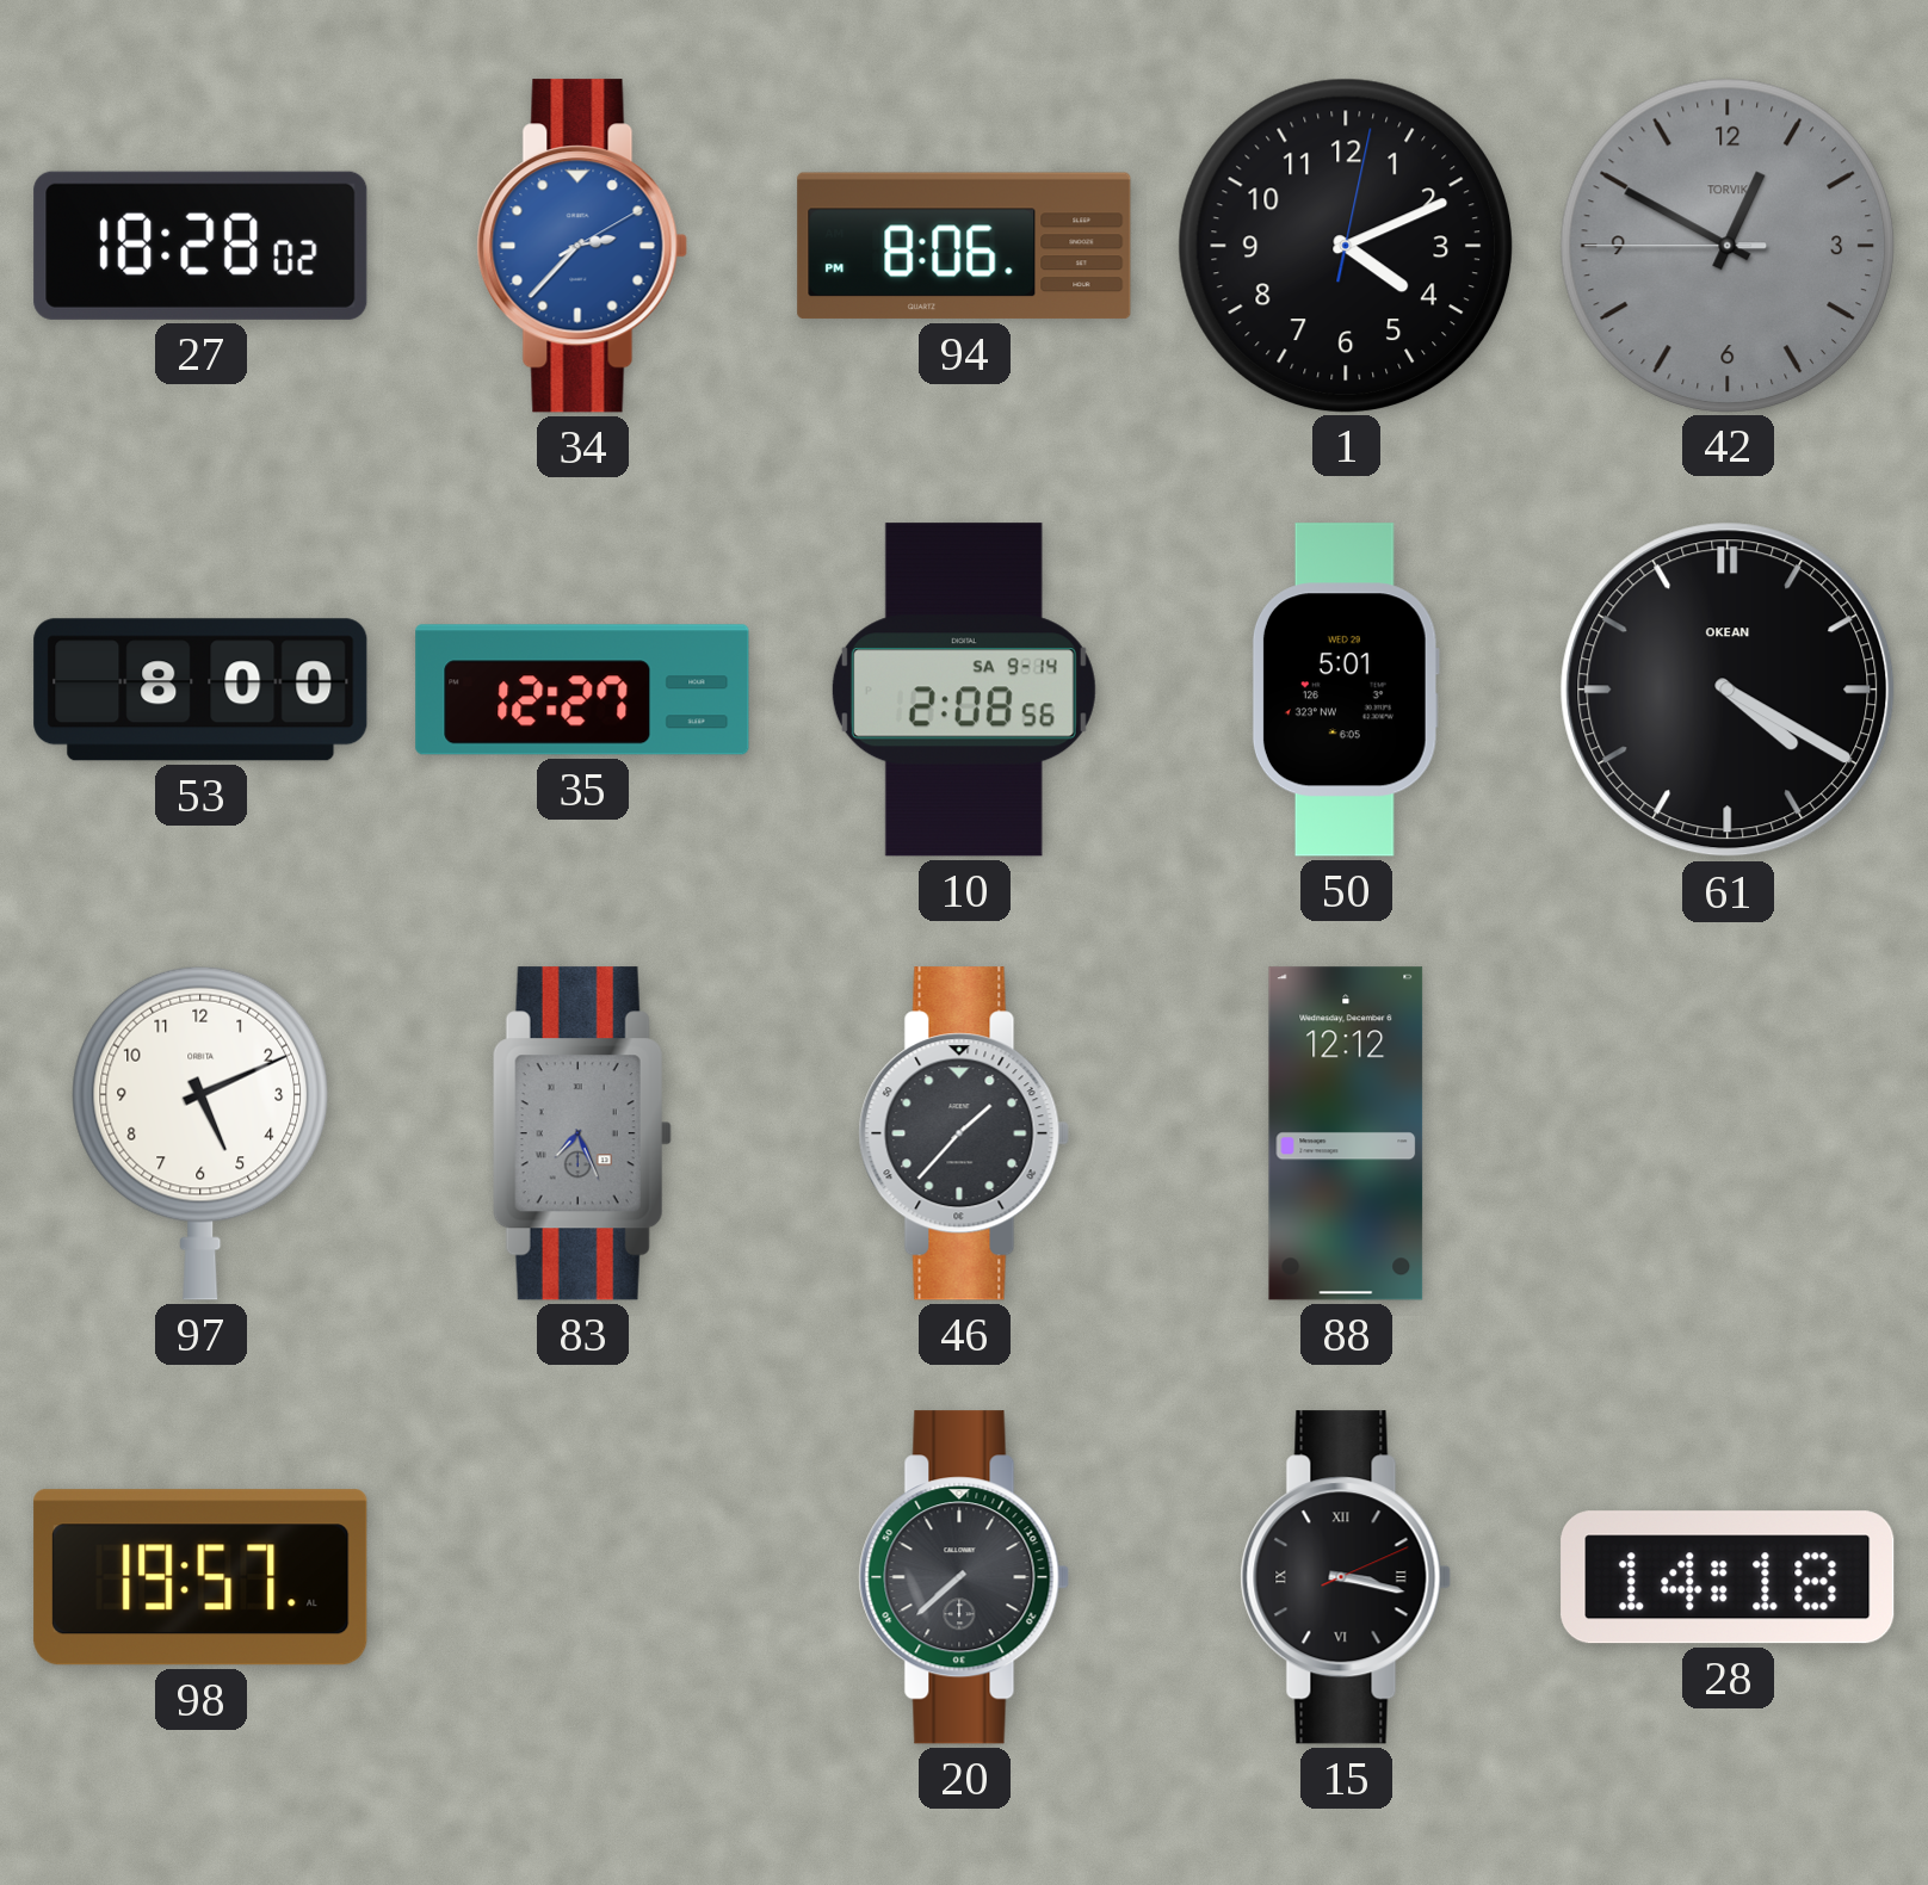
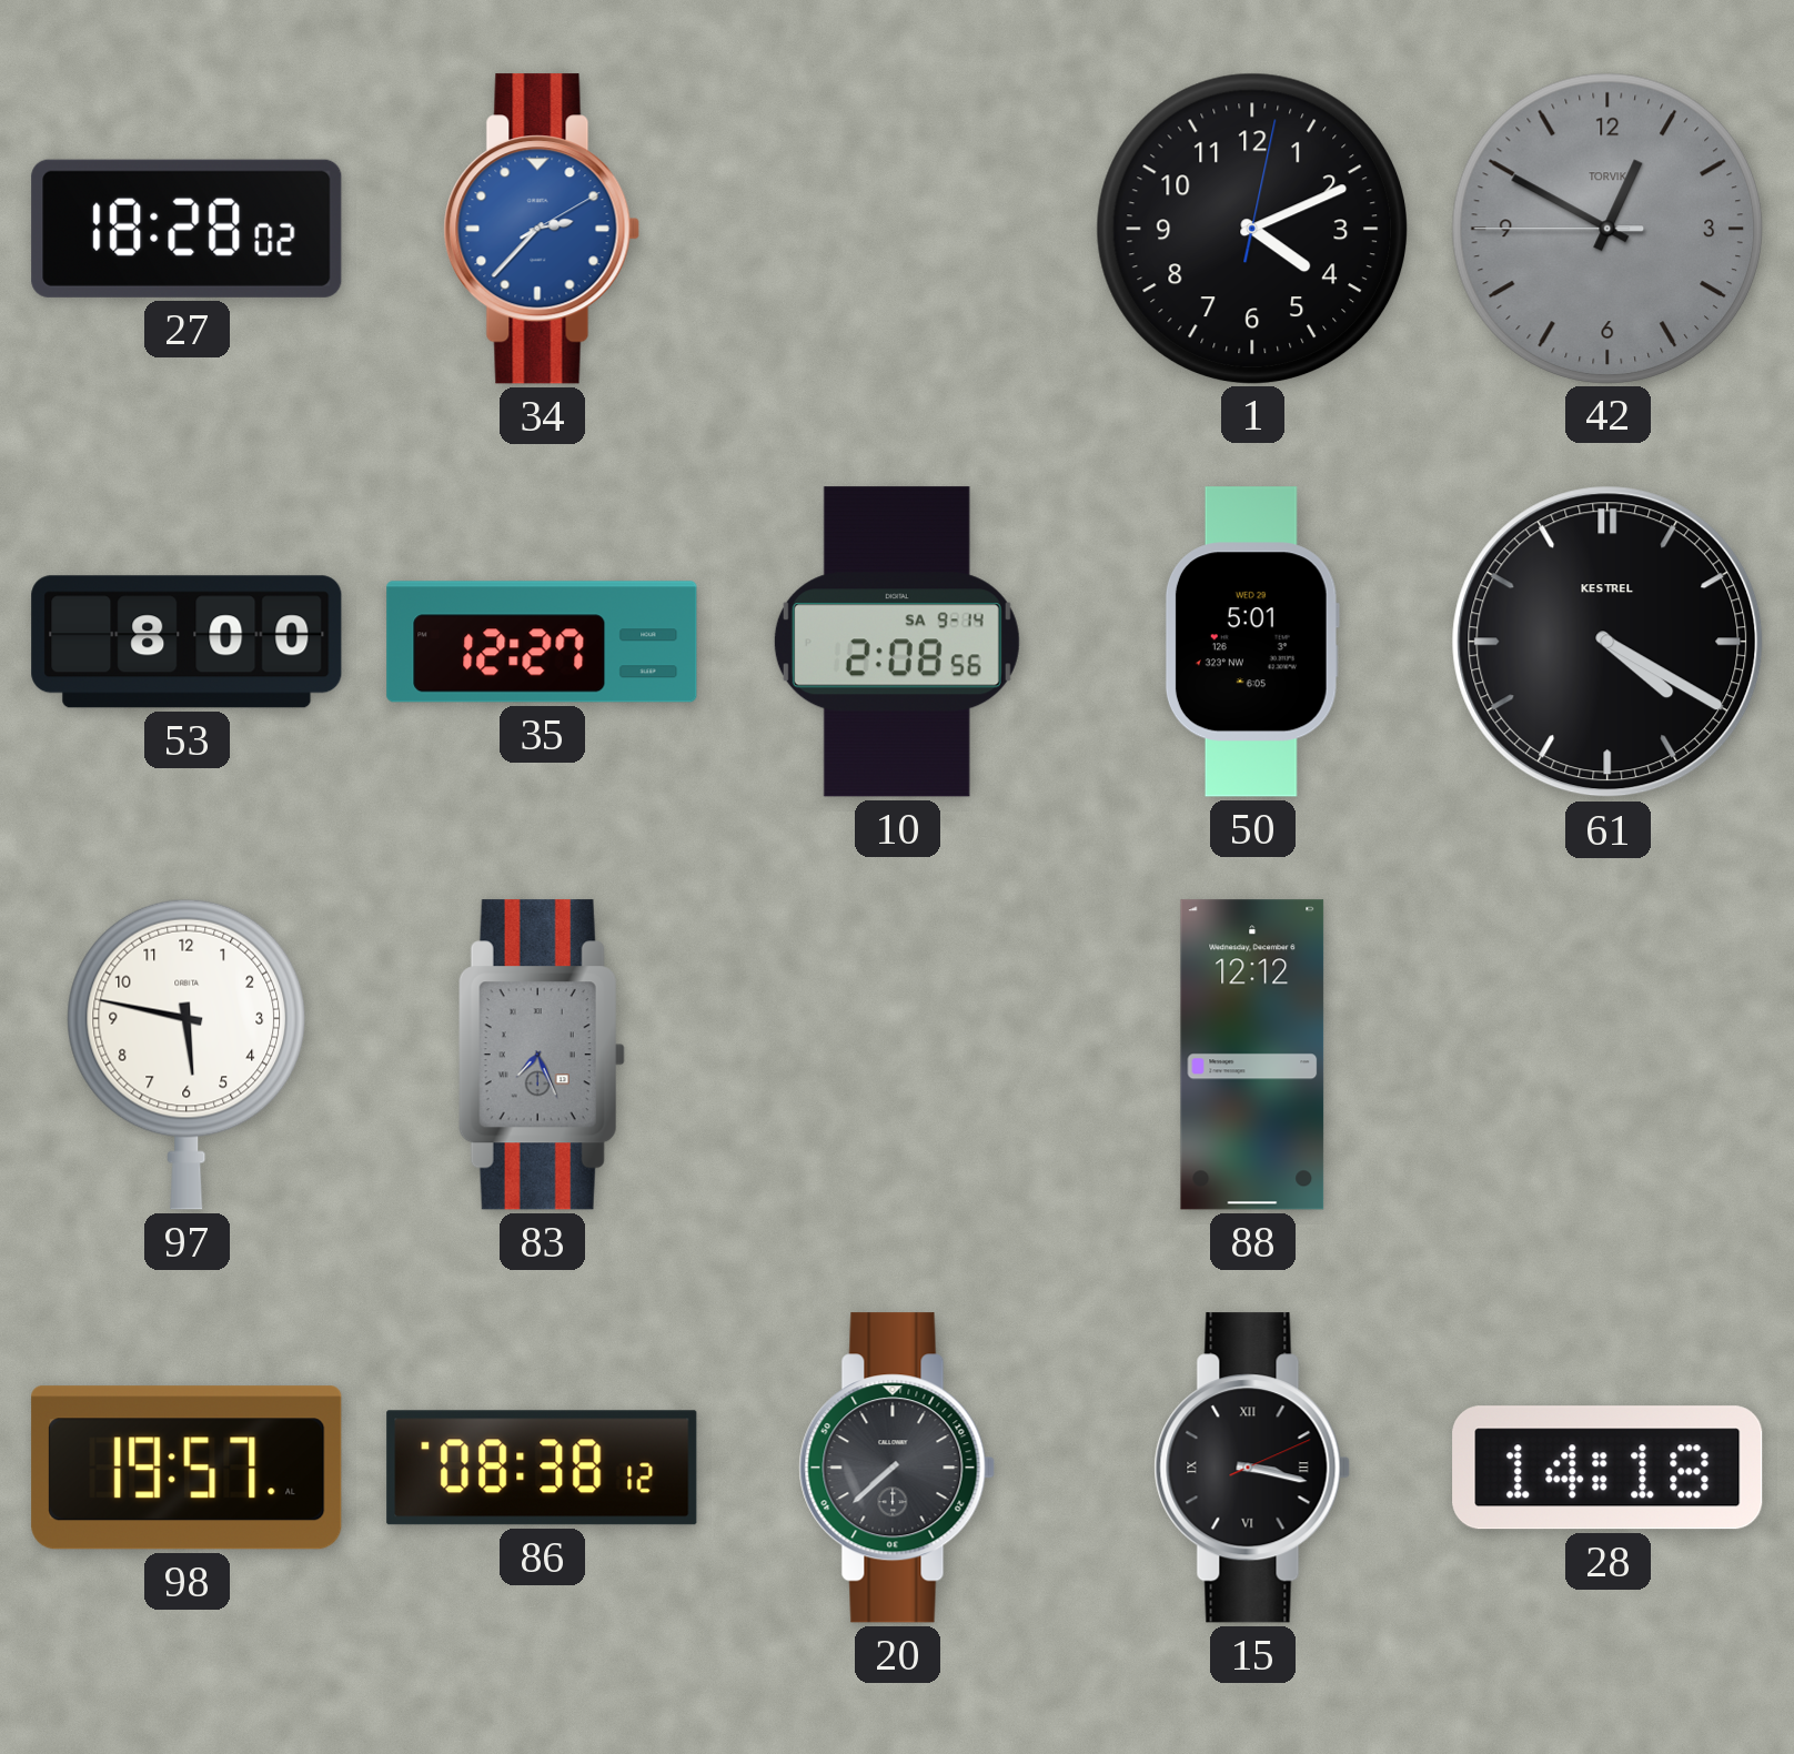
94: 8:06 -> none (964, 246)
61 brand: OKEAN -> KESTREL (1607, 642)
97: 5:11 -> 5:47 (187, 1055)
46: 1:37 -> none (964, 1133)
86: none -> 08:38 (542, 1468)
